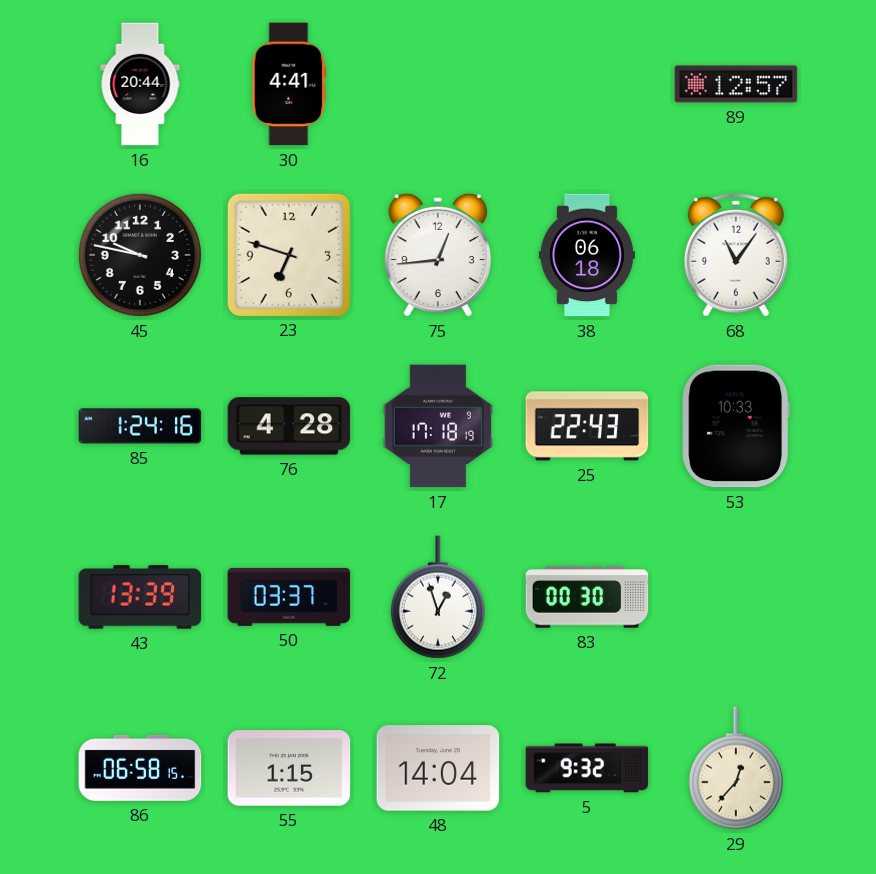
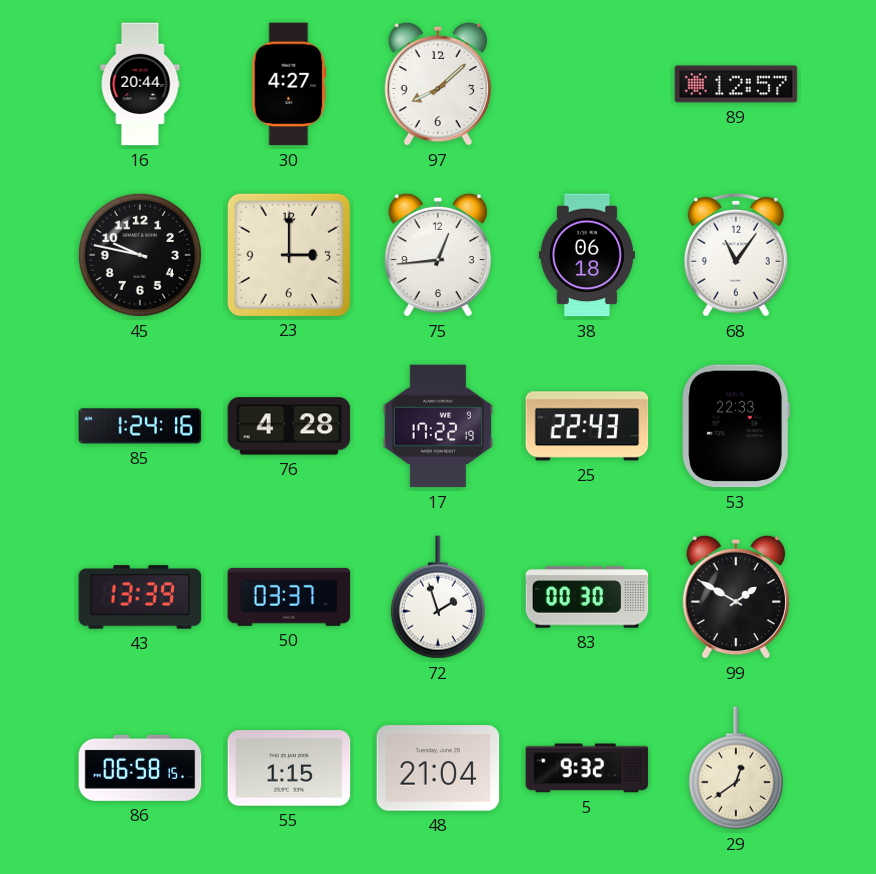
30: 4:41 -> 4:27 (289, 84)
97: none -> 8:08 (438, 84)
23: 6:48 -> 3:00 (288, 254)
17: 17:18 -> 17:22 (438, 426)
53: 10:33 -> 22:33 (736, 426)
72: 12:57 -> 1:57 (438, 597)
99: none -> 1:50 (736, 597)
48: 14:04 -> 21:04 (438, 768)
29: 12:37 -> 12:39 (736, 768)
